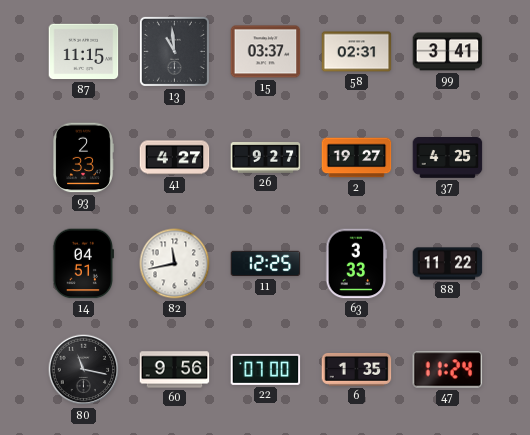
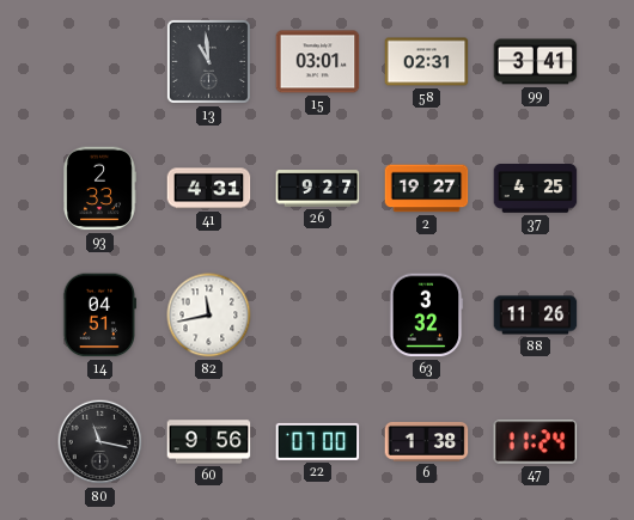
87: 11:15 -> none (84, 52)
15: 03:37 -> 03:01 (318, 62)
41: 4:27 -> 4:31 (209, 189)
11: 12:25 -> none (266, 264)
63: 3:33 -> 3:32 (426, 316)
88: 11:22 -> 11:26 (536, 316)
6: 1:35 -> 1:38 (427, 442)
